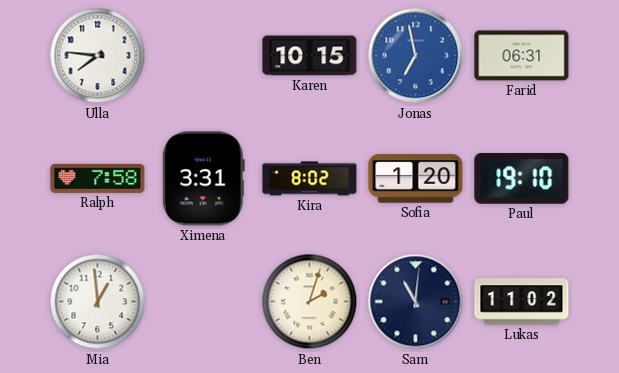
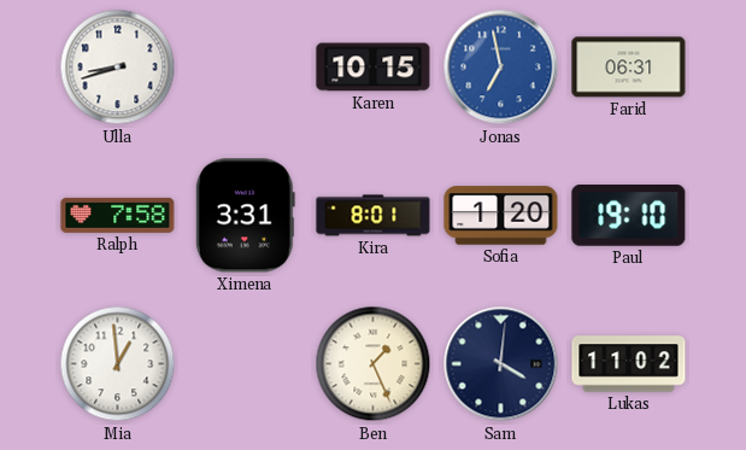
Ulla: 7:46 -> 8:42 (118, 68)
Kira: 8:02 -> 8:01 (374, 216)
Ben: 2:03 -> 1:26 (374, 364)
Sam: 11:01 -> 4:01 (501, 364)
